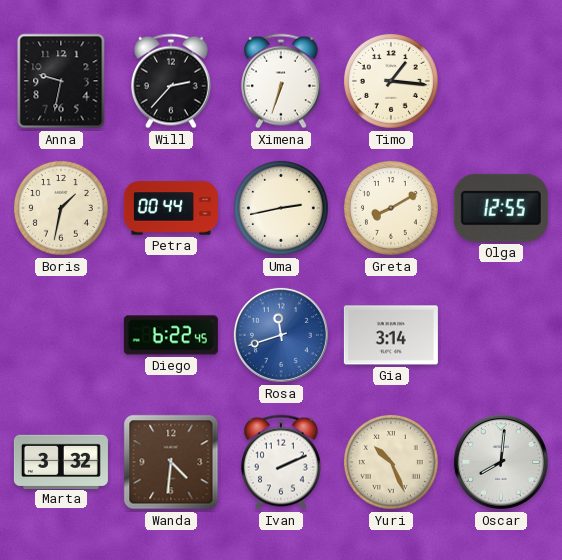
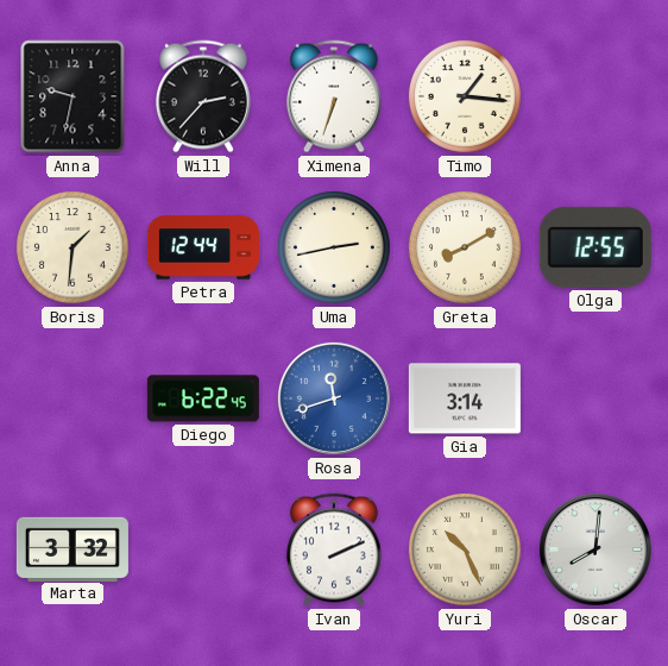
Boris: 1:32 -> 1:31 (73, 247)
Petra: 00:44 -> 12:44 (203, 247)
Wanda: 4:31 -> none (171, 462)
